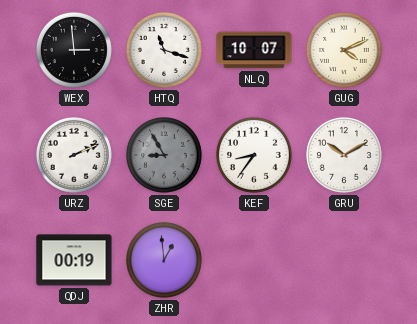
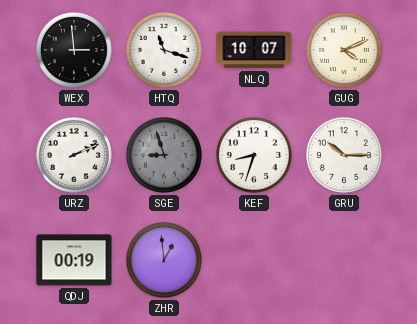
SGE: 8:55 -> 8:57 (164, 155)
KEF: 8:36 -> 8:33 (254, 155)
GRU: 10:10 -> 10:15 (344, 155)
